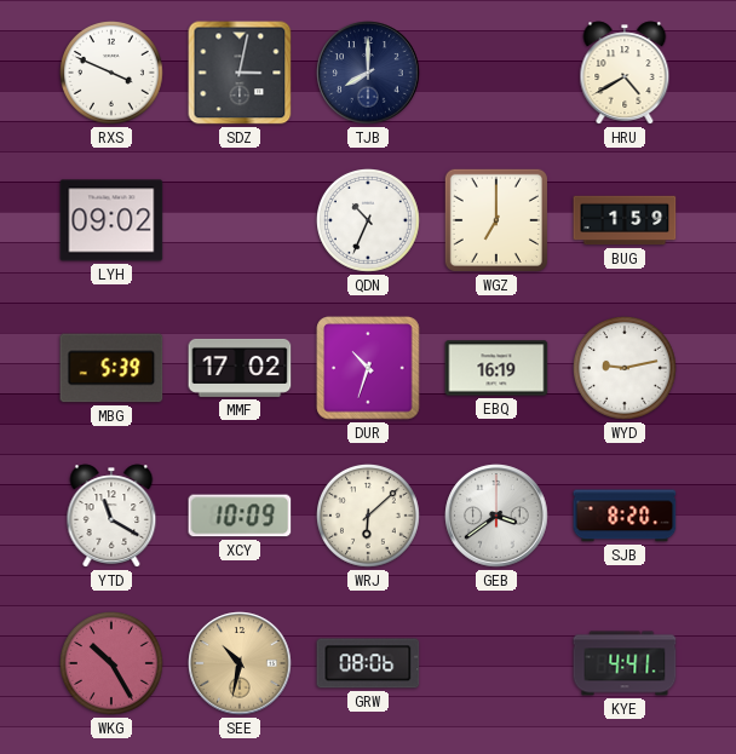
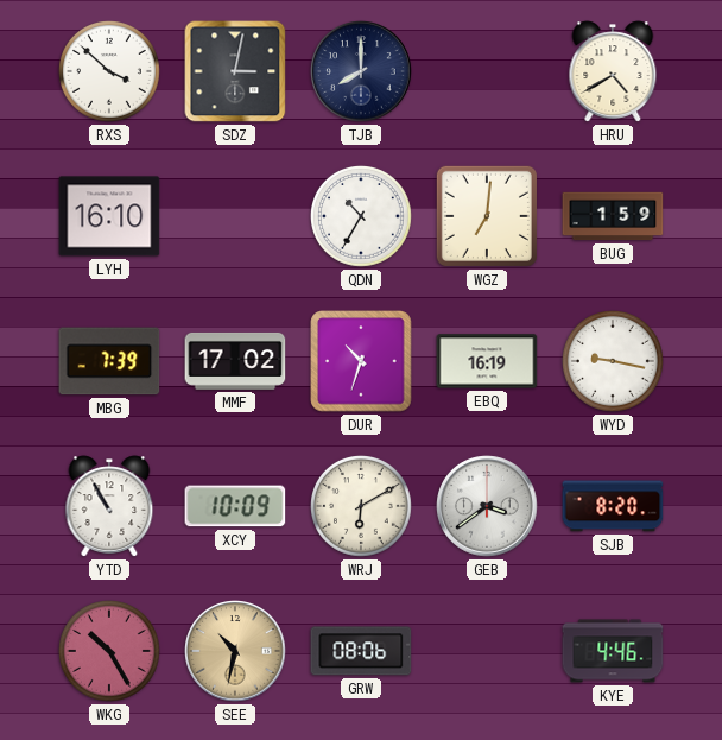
RXS: 3:49 -> 3:52 (110, 72)
LYH: 09:02 -> 16:10 (109, 216)
QDN: 10:34 -> 10:35 (362, 217)
WGZ: 7:00 -> 7:01 (487, 216)
MBG: 5:39 -> 7:39 (109, 361)
WYD: 9:13 -> 9:17 (614, 362)
YTD: 11:20 -> 10:55 (109, 506)
WRJ: 6:08 -> 6:10 (362, 507)
KYE: 4:41 -> 4:46 (613, 651)
